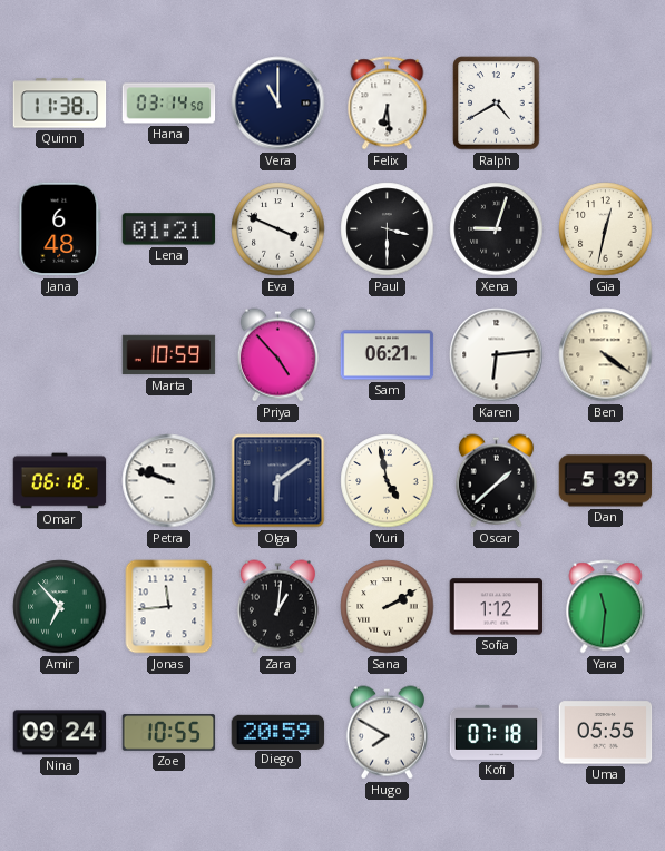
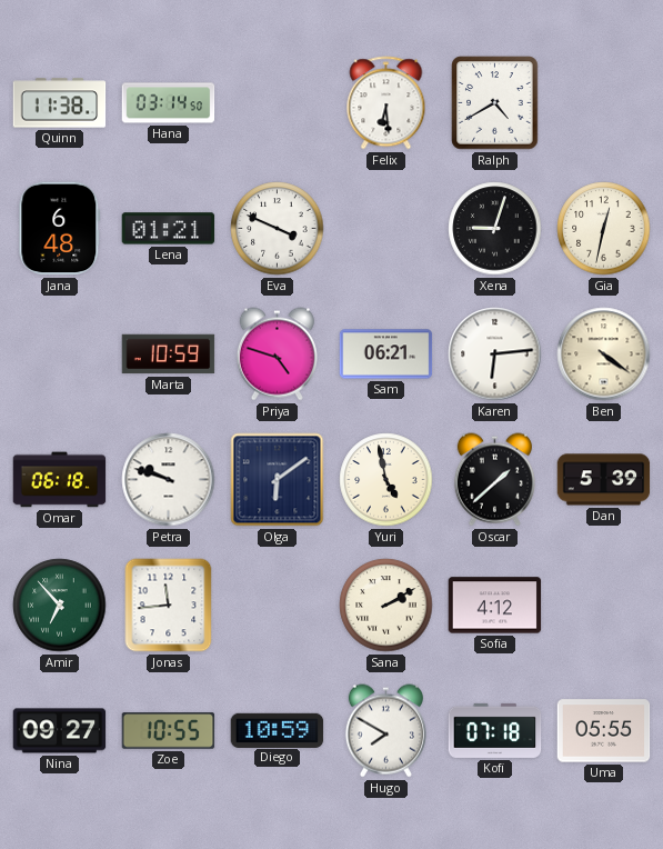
Vera: 11:00 -> none (278, 104)
Paul: 3:30 -> none (388, 229)
Priya: 4:53 -> 4:48 (277, 354)
Zara: 1:01 -> none (277, 607)
Sofia: 1:12 -> 4:12 (495, 606)
Yara: 11:31 -> none (606, 607)
Nina: 09:24 -> 09:27 (60, 731)
Diego: 20:59 -> 10:59 (278, 730)
